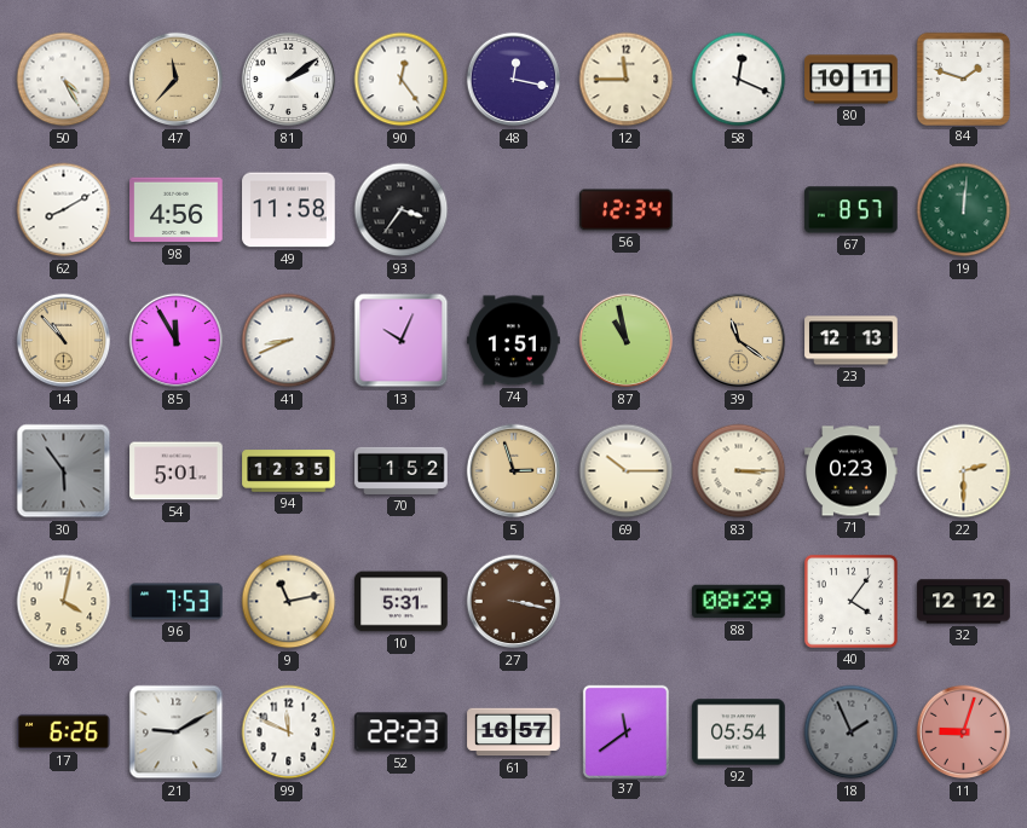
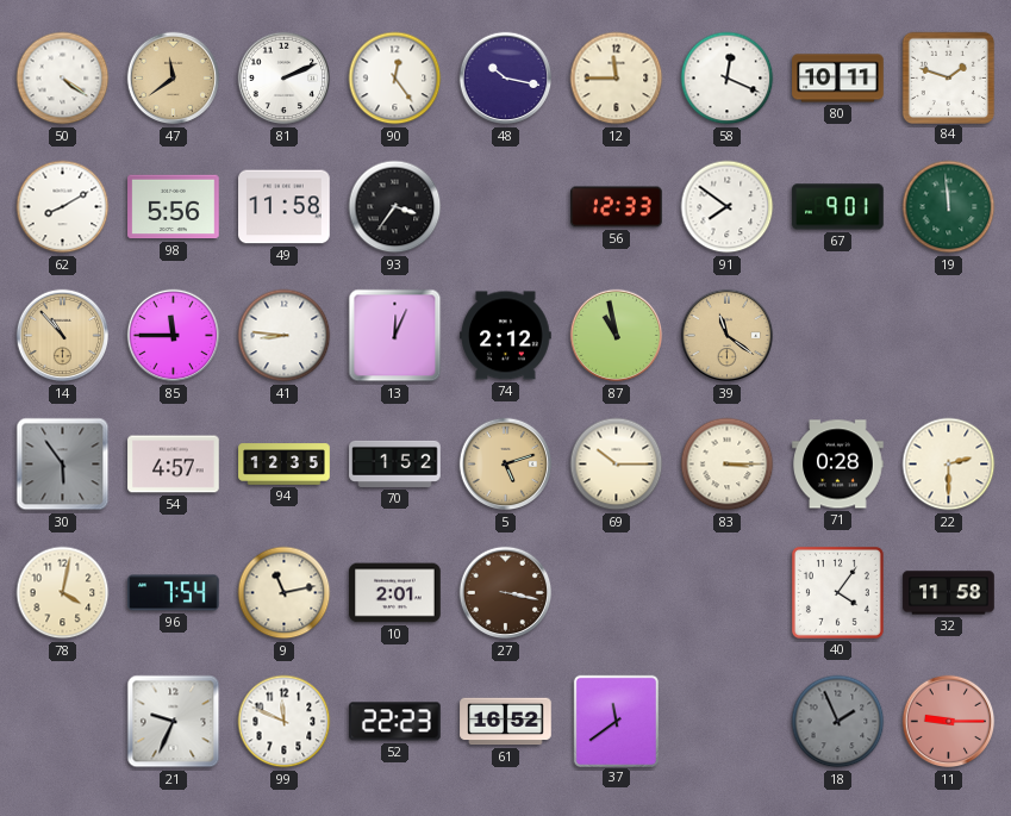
50: 4:25 -> 4:21 (63, 79)
47: 11:37 -> 11:39 (174, 79)
81: 2:09 -> 2:11 (285, 79)
48: 12:17 -> 10:17 (506, 79)
98: 4:56 -> 5:56 (174, 207)
56: 12:34 -> 12:33 (617, 207)
91: none -> 7:51 (728, 207)
67: 8:57 -> 9:01 (838, 207)
19: 12:01 -> 11:59 (949, 207)
85: 11:55 -> 11:45 (174, 336)
41: 8:41 -> 8:46 (285, 336)
13: 10:04 -> 12:04 (395, 336)
74: 1:51 -> 2:12 (506, 336)
23: 12:13 -> none (852, 341)
54: 5:01 -> 4:57 (174, 465)
5: 2:57 -> 5:12 (506, 465)
71: 0:23 -> 0:28 (838, 465)
96: 7:53 -> 7:54 (174, 593)
10: 5:31 -> 2:01 (395, 593)
88: 08:29 -> none (739, 602)
32: 12:12 -> 11:58 (949, 593)
17: 6:26 -> none (64, 731)
21: 9:10 -> 9:34 (174, 722)
61: 16:57 -> 16:52 (506, 722)
92: 05:54 -> none (739, 733)
11: 9:03 -> 9:15 (949, 722)
